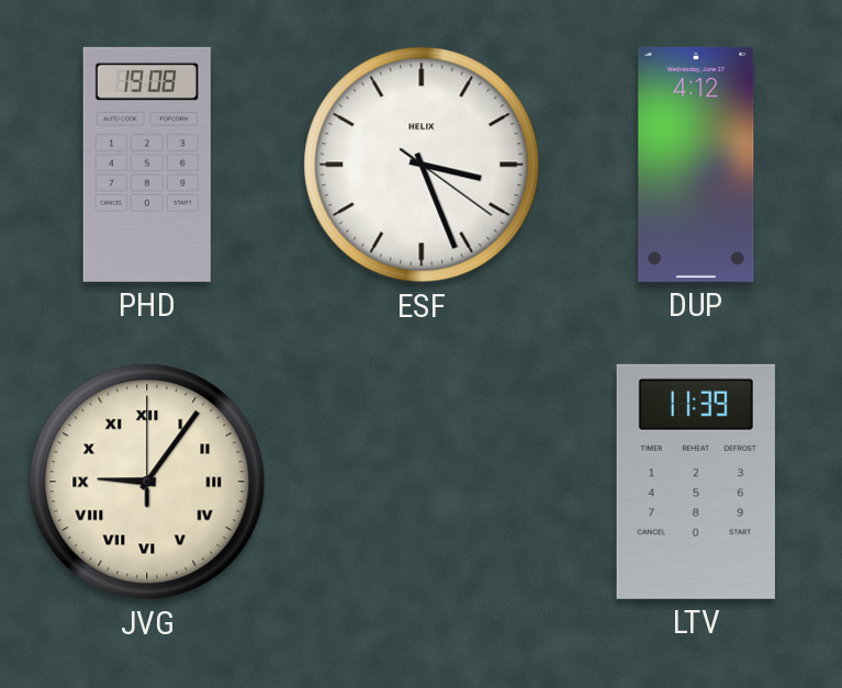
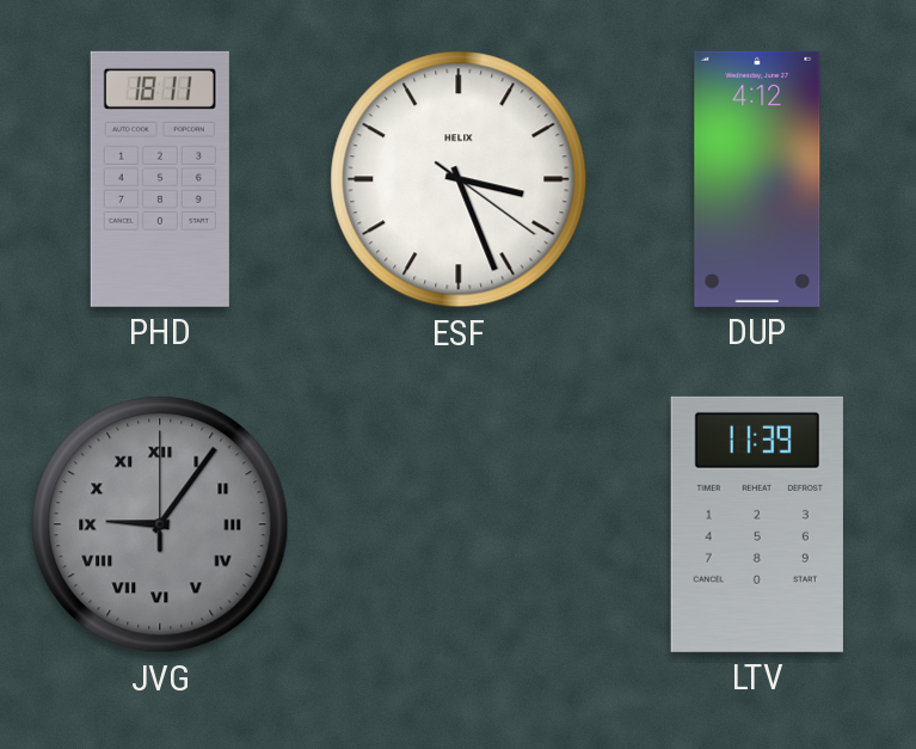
PHD: 19:08 -> 18:11 (160, 179)
JVG dial: cream -> grey (160, 524)
